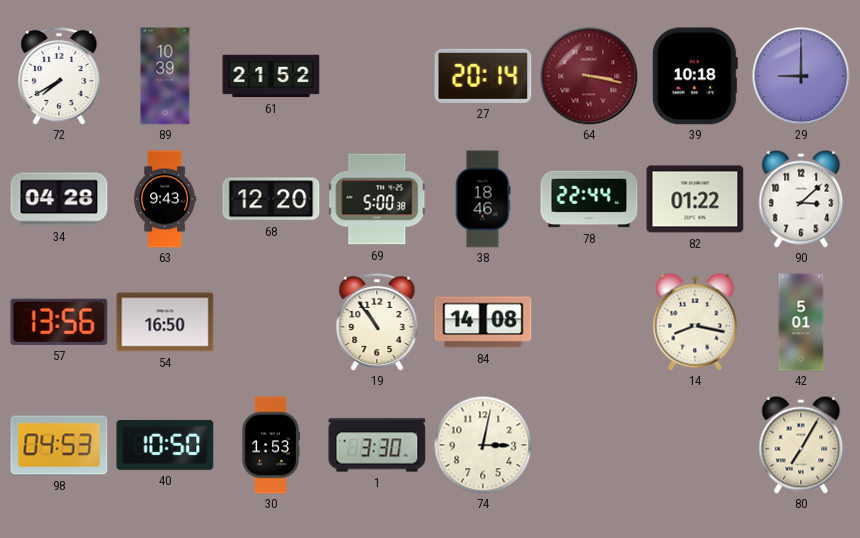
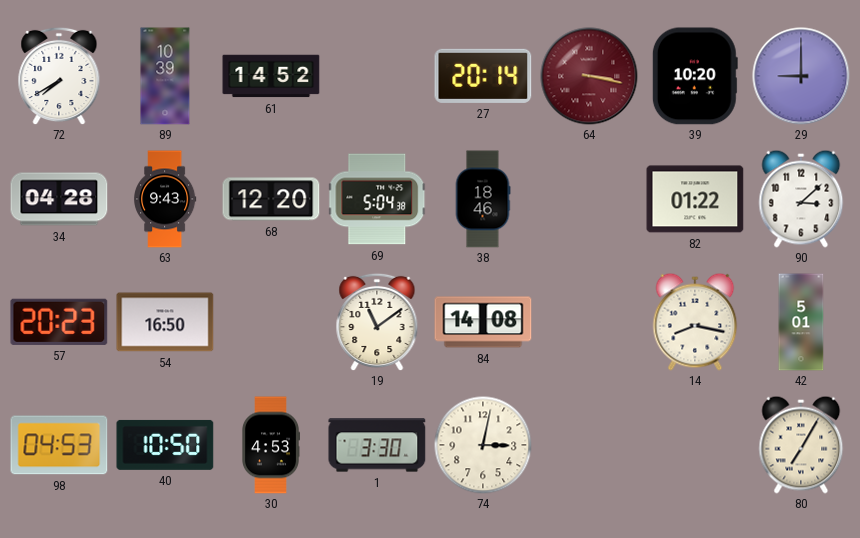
61: 21:52 -> 14:52 (271, 76)
39: 10:18 -> 10:20 (695, 76)
69: 5:00 -> 5:04 (377, 199)
78: 22:44 -> none (589, 199)
57: 13:56 -> 20:23 (59, 322)
19: 10:54 -> 11:09 (377, 322)
30: 1:53 -> 4:53 (271, 445)
